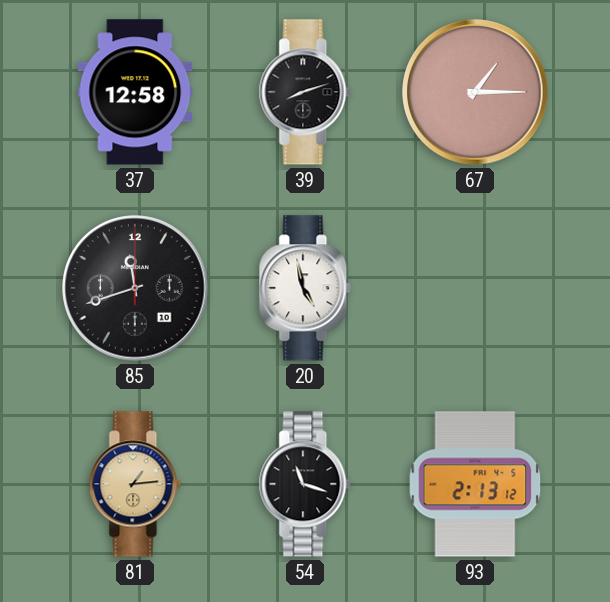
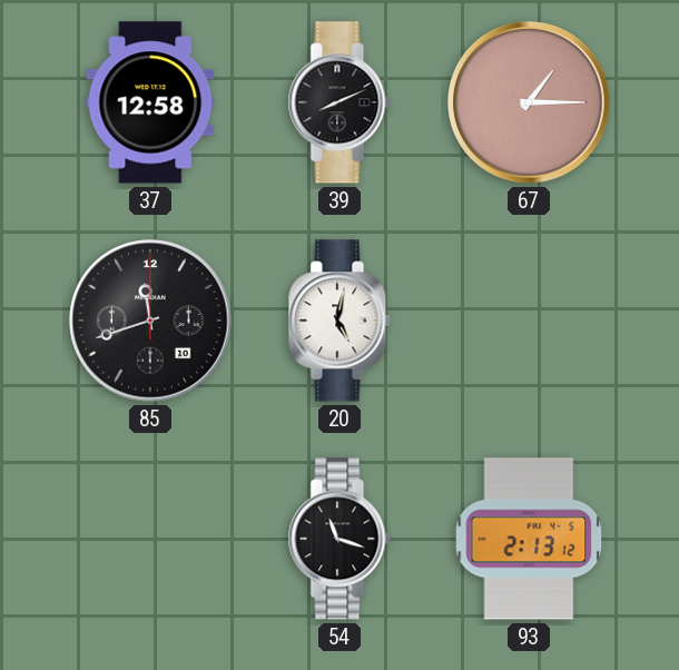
39: 8:12 -> 8:11 (339, 102)
20: 4:58 -> 5:02 (339, 321)
81: 1:14 -> none (135, 484)
